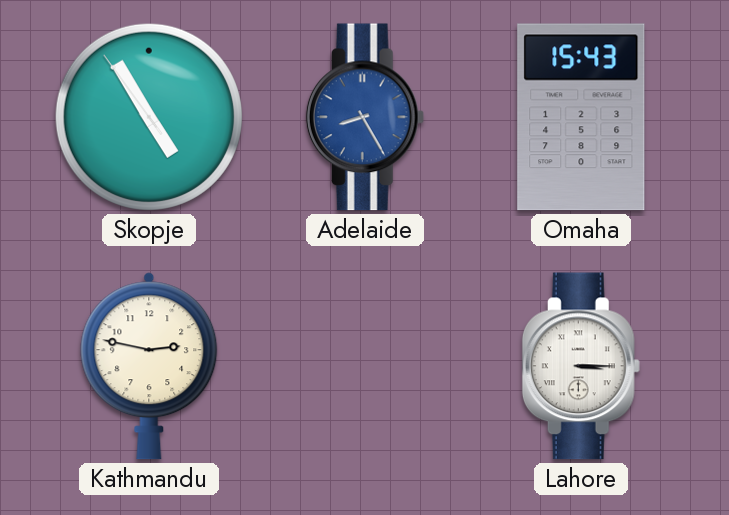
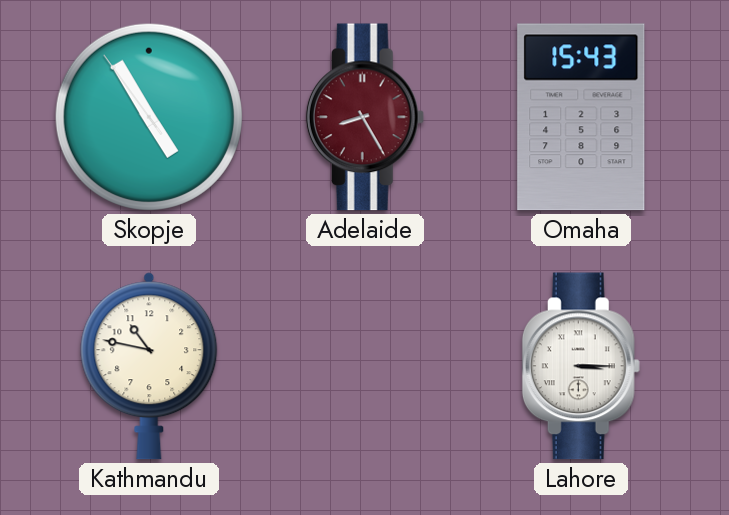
Adelaide dial: blue -> burgundy (365, 117)
Kathmandu: 2:47 -> 10:47 (149, 366)
